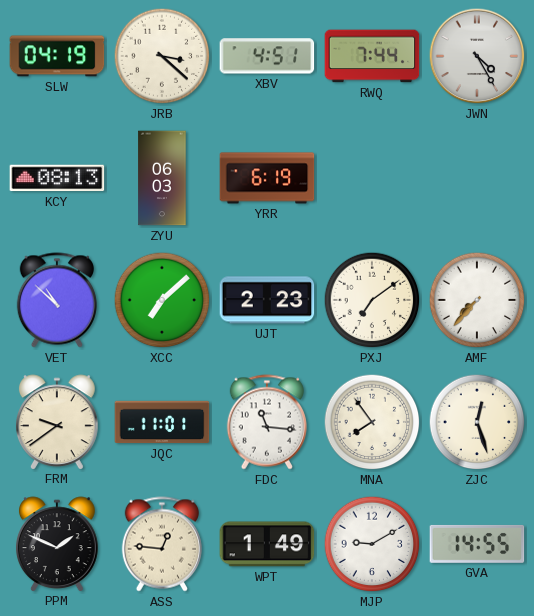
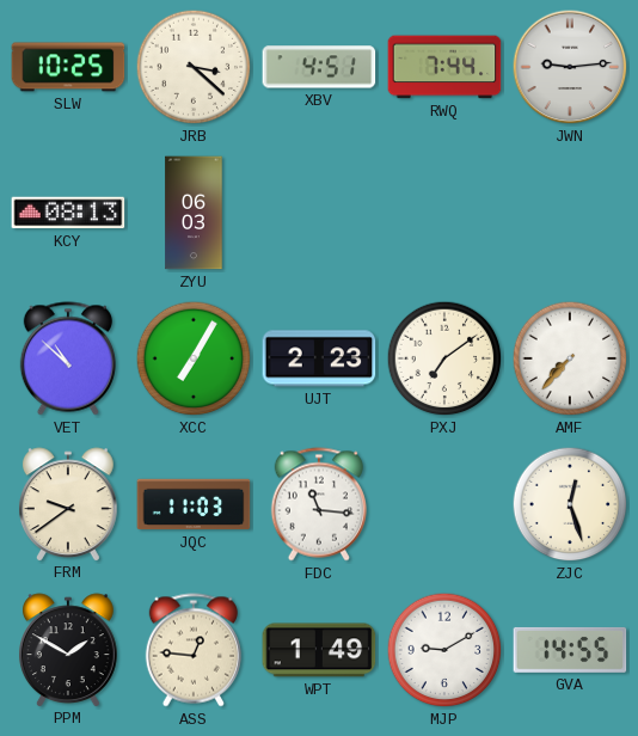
SLW: 04:19 -> 10:25 (68, 67)
JWN: 4:25 -> 9:14 (570, 67)
YRR: 6:19 -> none (267, 178)
XCC: 7:08 -> 7:05 (194, 358)
JQC: 11:01 -> 11:03 (194, 504)
MNA: 7:54 -> none (372, 422)
PPM: 1:49 -> 1:50 (68, 650)
